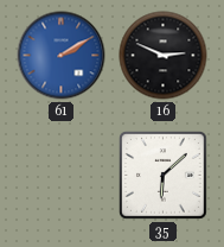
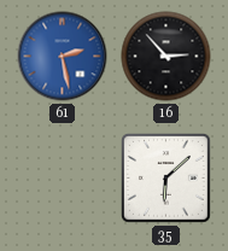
61: 2:10 -> 2:28 (63, 57)
16: 2:49 -> 2:53 (166, 57)
